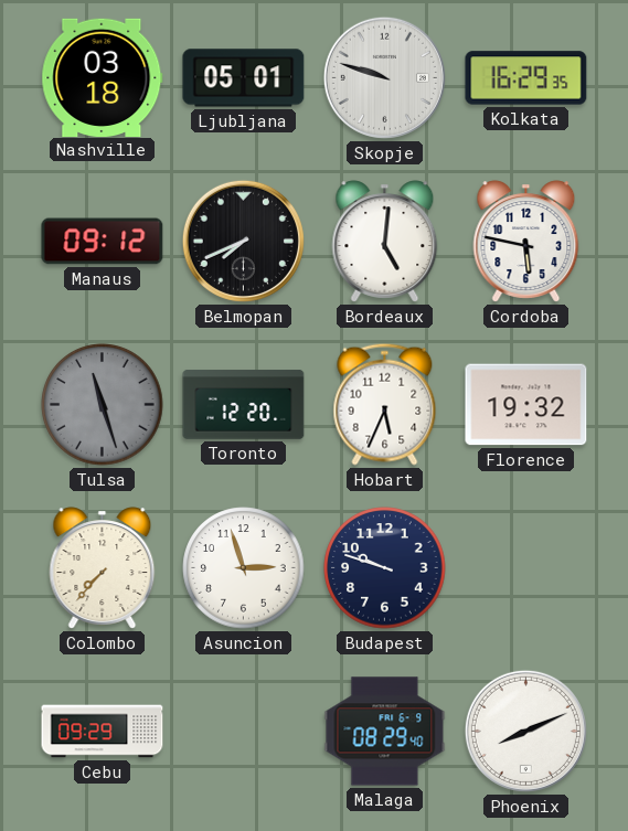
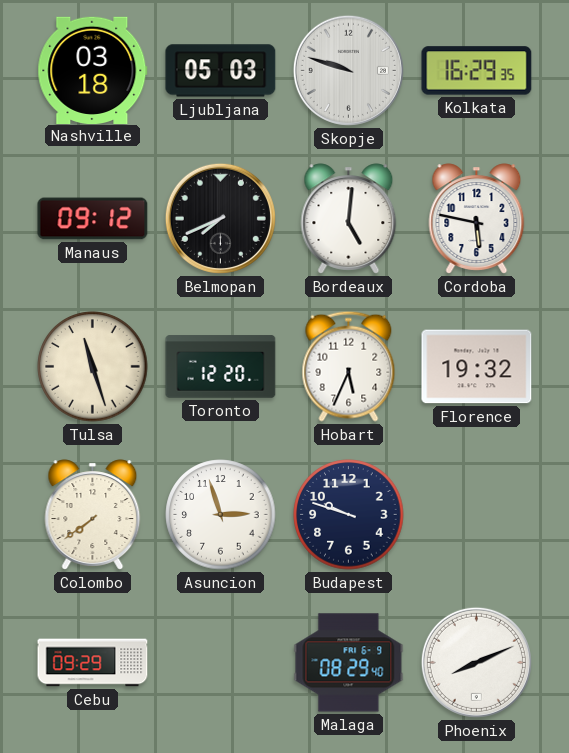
Ljubljana: 05:01 -> 05:03 (221, 71)
Tulsa dial: grey -> cream (93, 367)
Colombo: 7:37 -> 7:39 (93, 515)
